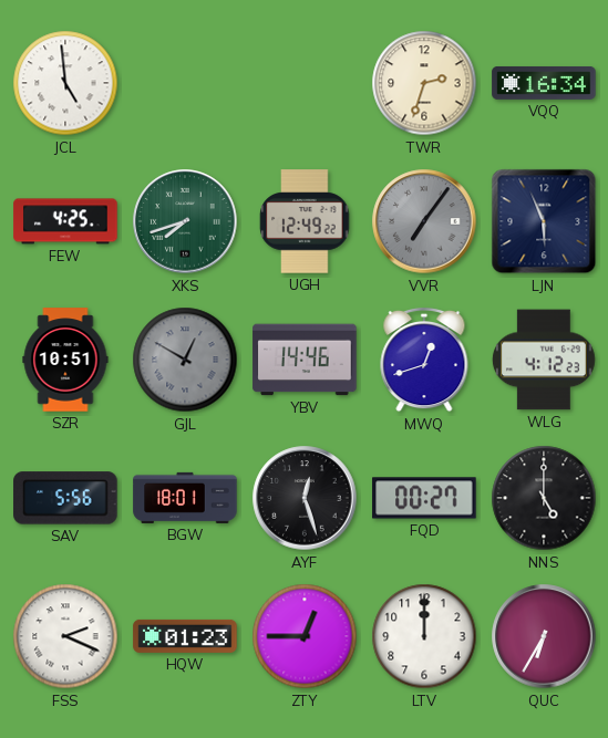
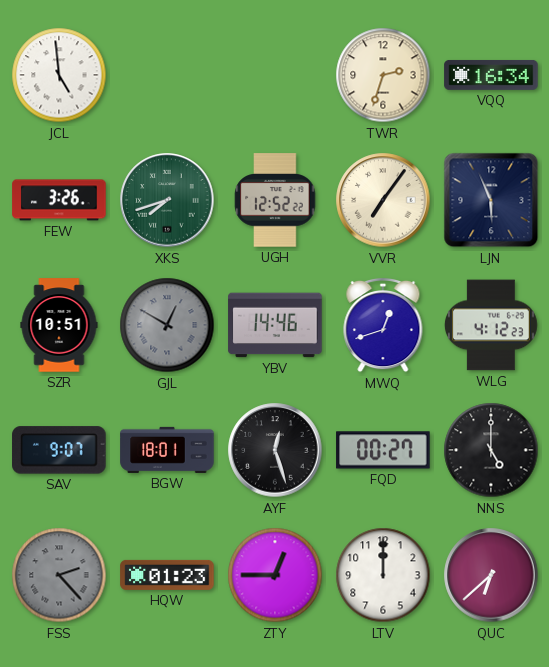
FEW: 4:25 -> 3:26 (59, 200)
UGH: 12:49 -> 12:52 (275, 200)
VVR dial: grey -> cream (383, 200)
SAV: 5:56 -> 9:07 (59, 450)
FSS: 2:19 -> 2:23 (59, 575)
FSS dial: white -> grey (59, 575)
QUC: 6:35 -> 6:38 (491, 575)
